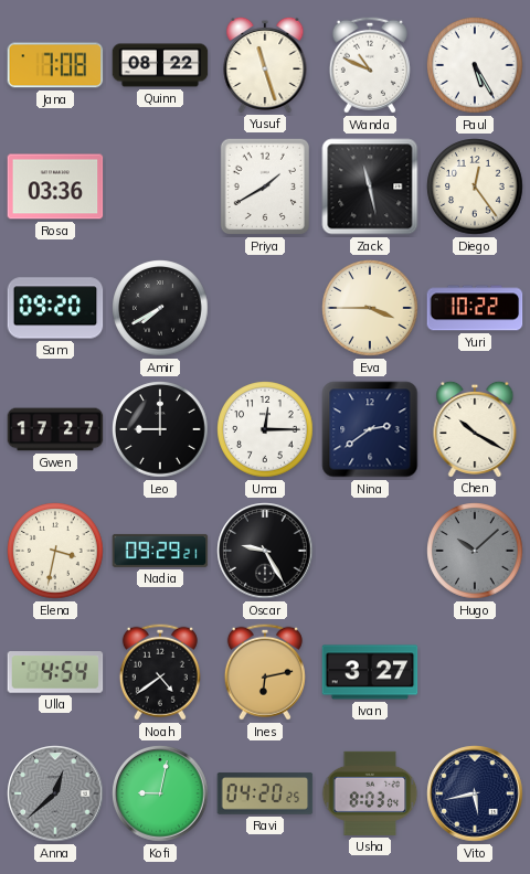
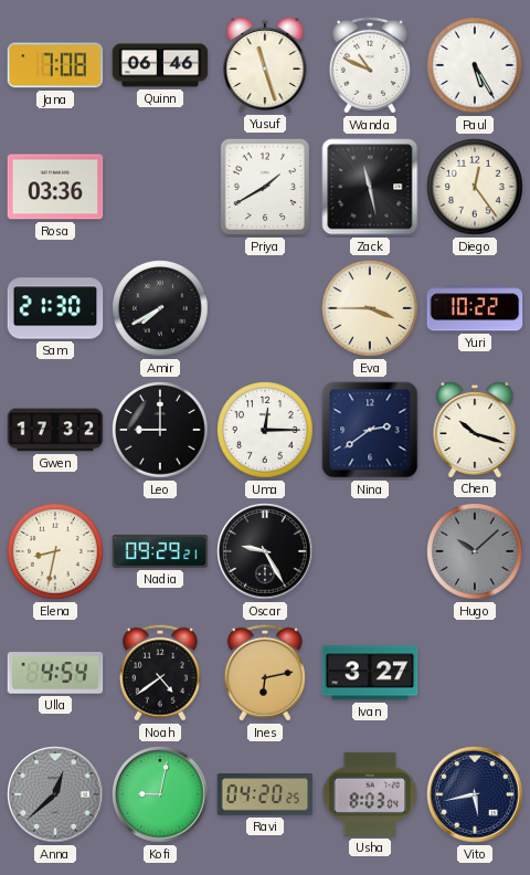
Quinn: 08:22 -> 06:46 (160, 65)
Sam: 09:20 -> 21:30 (55, 308)
Gwen: 17:27 -> 17:32 (55, 430)
Chen: 10:20 -> 10:18 (475, 429)
Elena: 3:32 -> 8:32 (55, 551)
